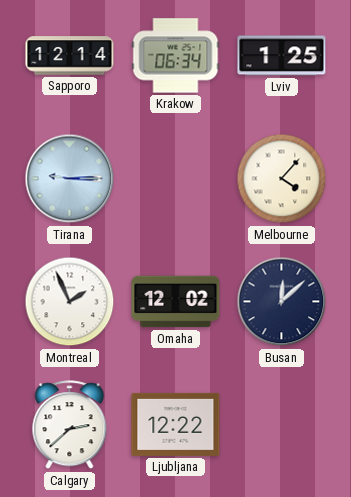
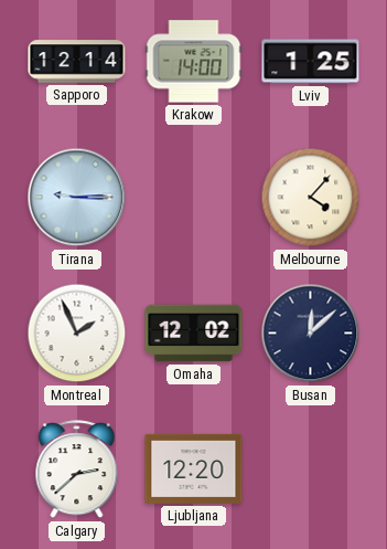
Krakow: 06:34 -> 14:00 (194, 62)
Ljubljana: 12:22 -> 12:20 (194, 468)
